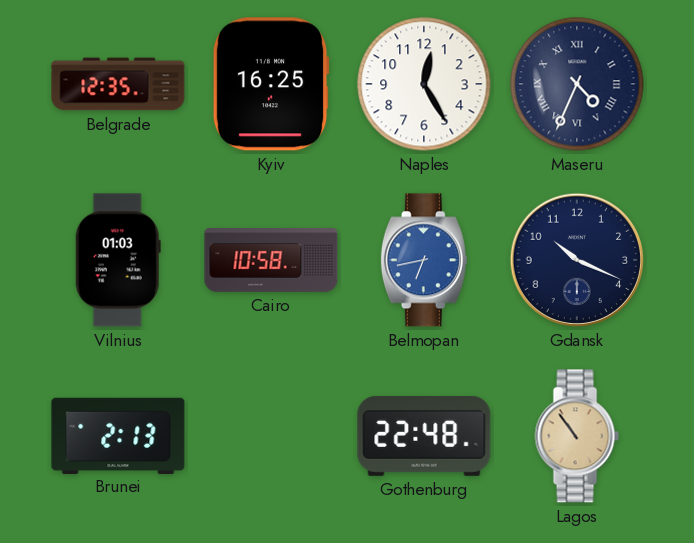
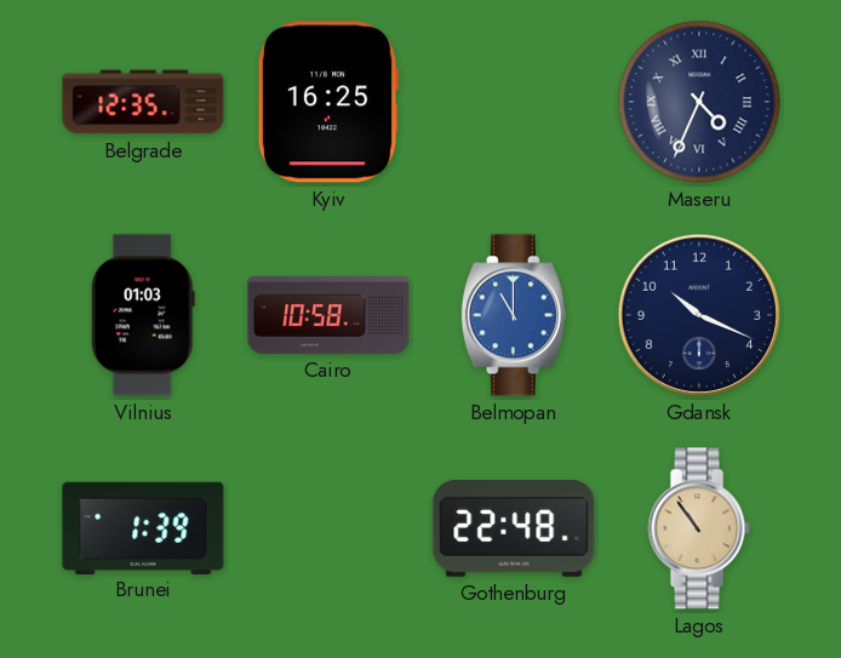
Naples: 12:25 -> none (424, 84)
Belmopan: 6:43 -> 11:00 (514, 315)
Brunei: 2:13 -> 1:39 (143, 527)
